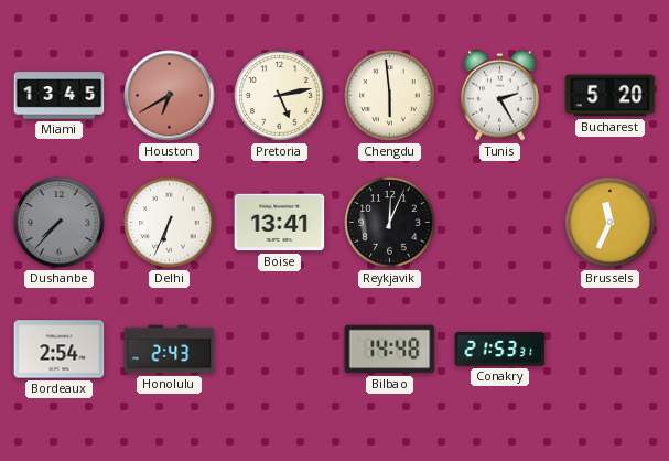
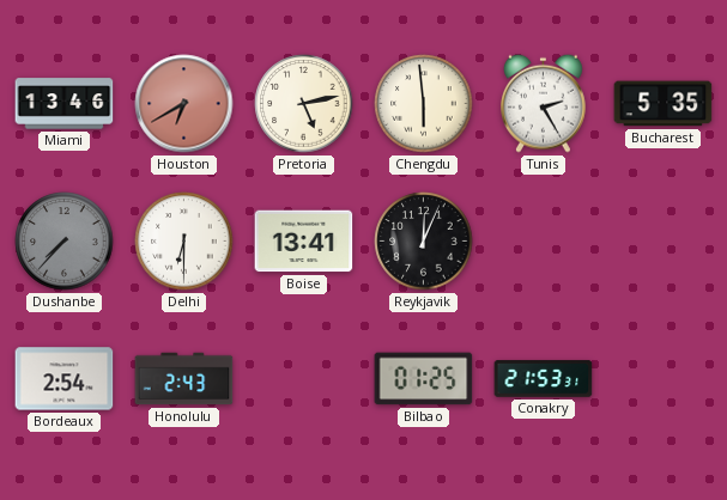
Miami: 13:45 -> 13:46 (65, 104)
Bucharest: 5:20 -> 5:35 (664, 104)
Delhi: 6:34 -> 6:30 (184, 242)
Brussels: 11:34 -> none (611, 223)
Bilbao: 14:48 -> 01:25 (424, 379)
